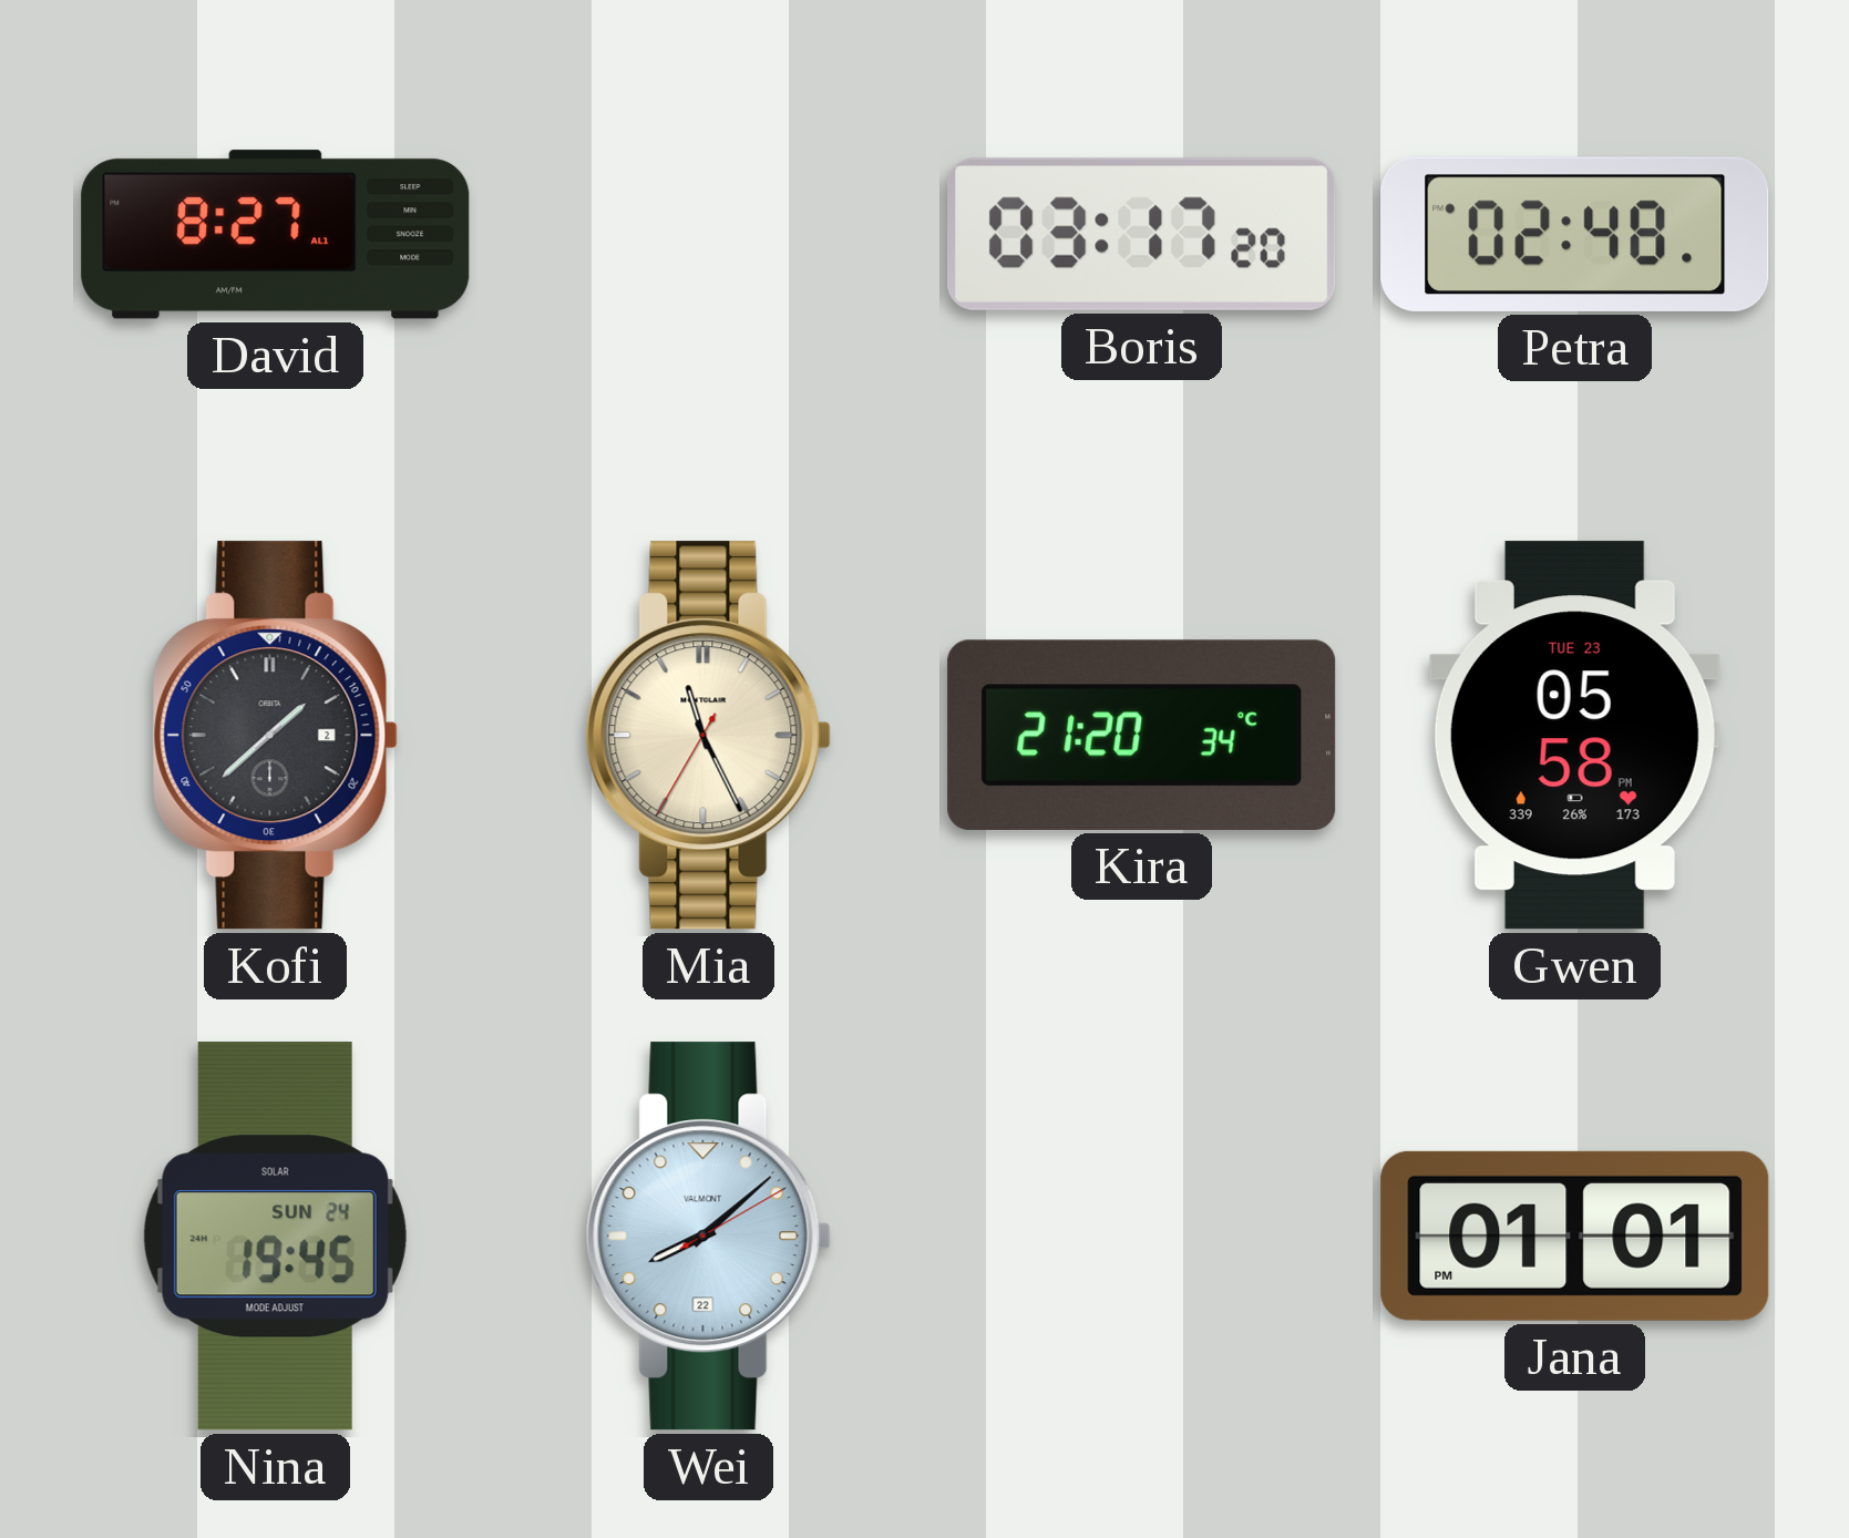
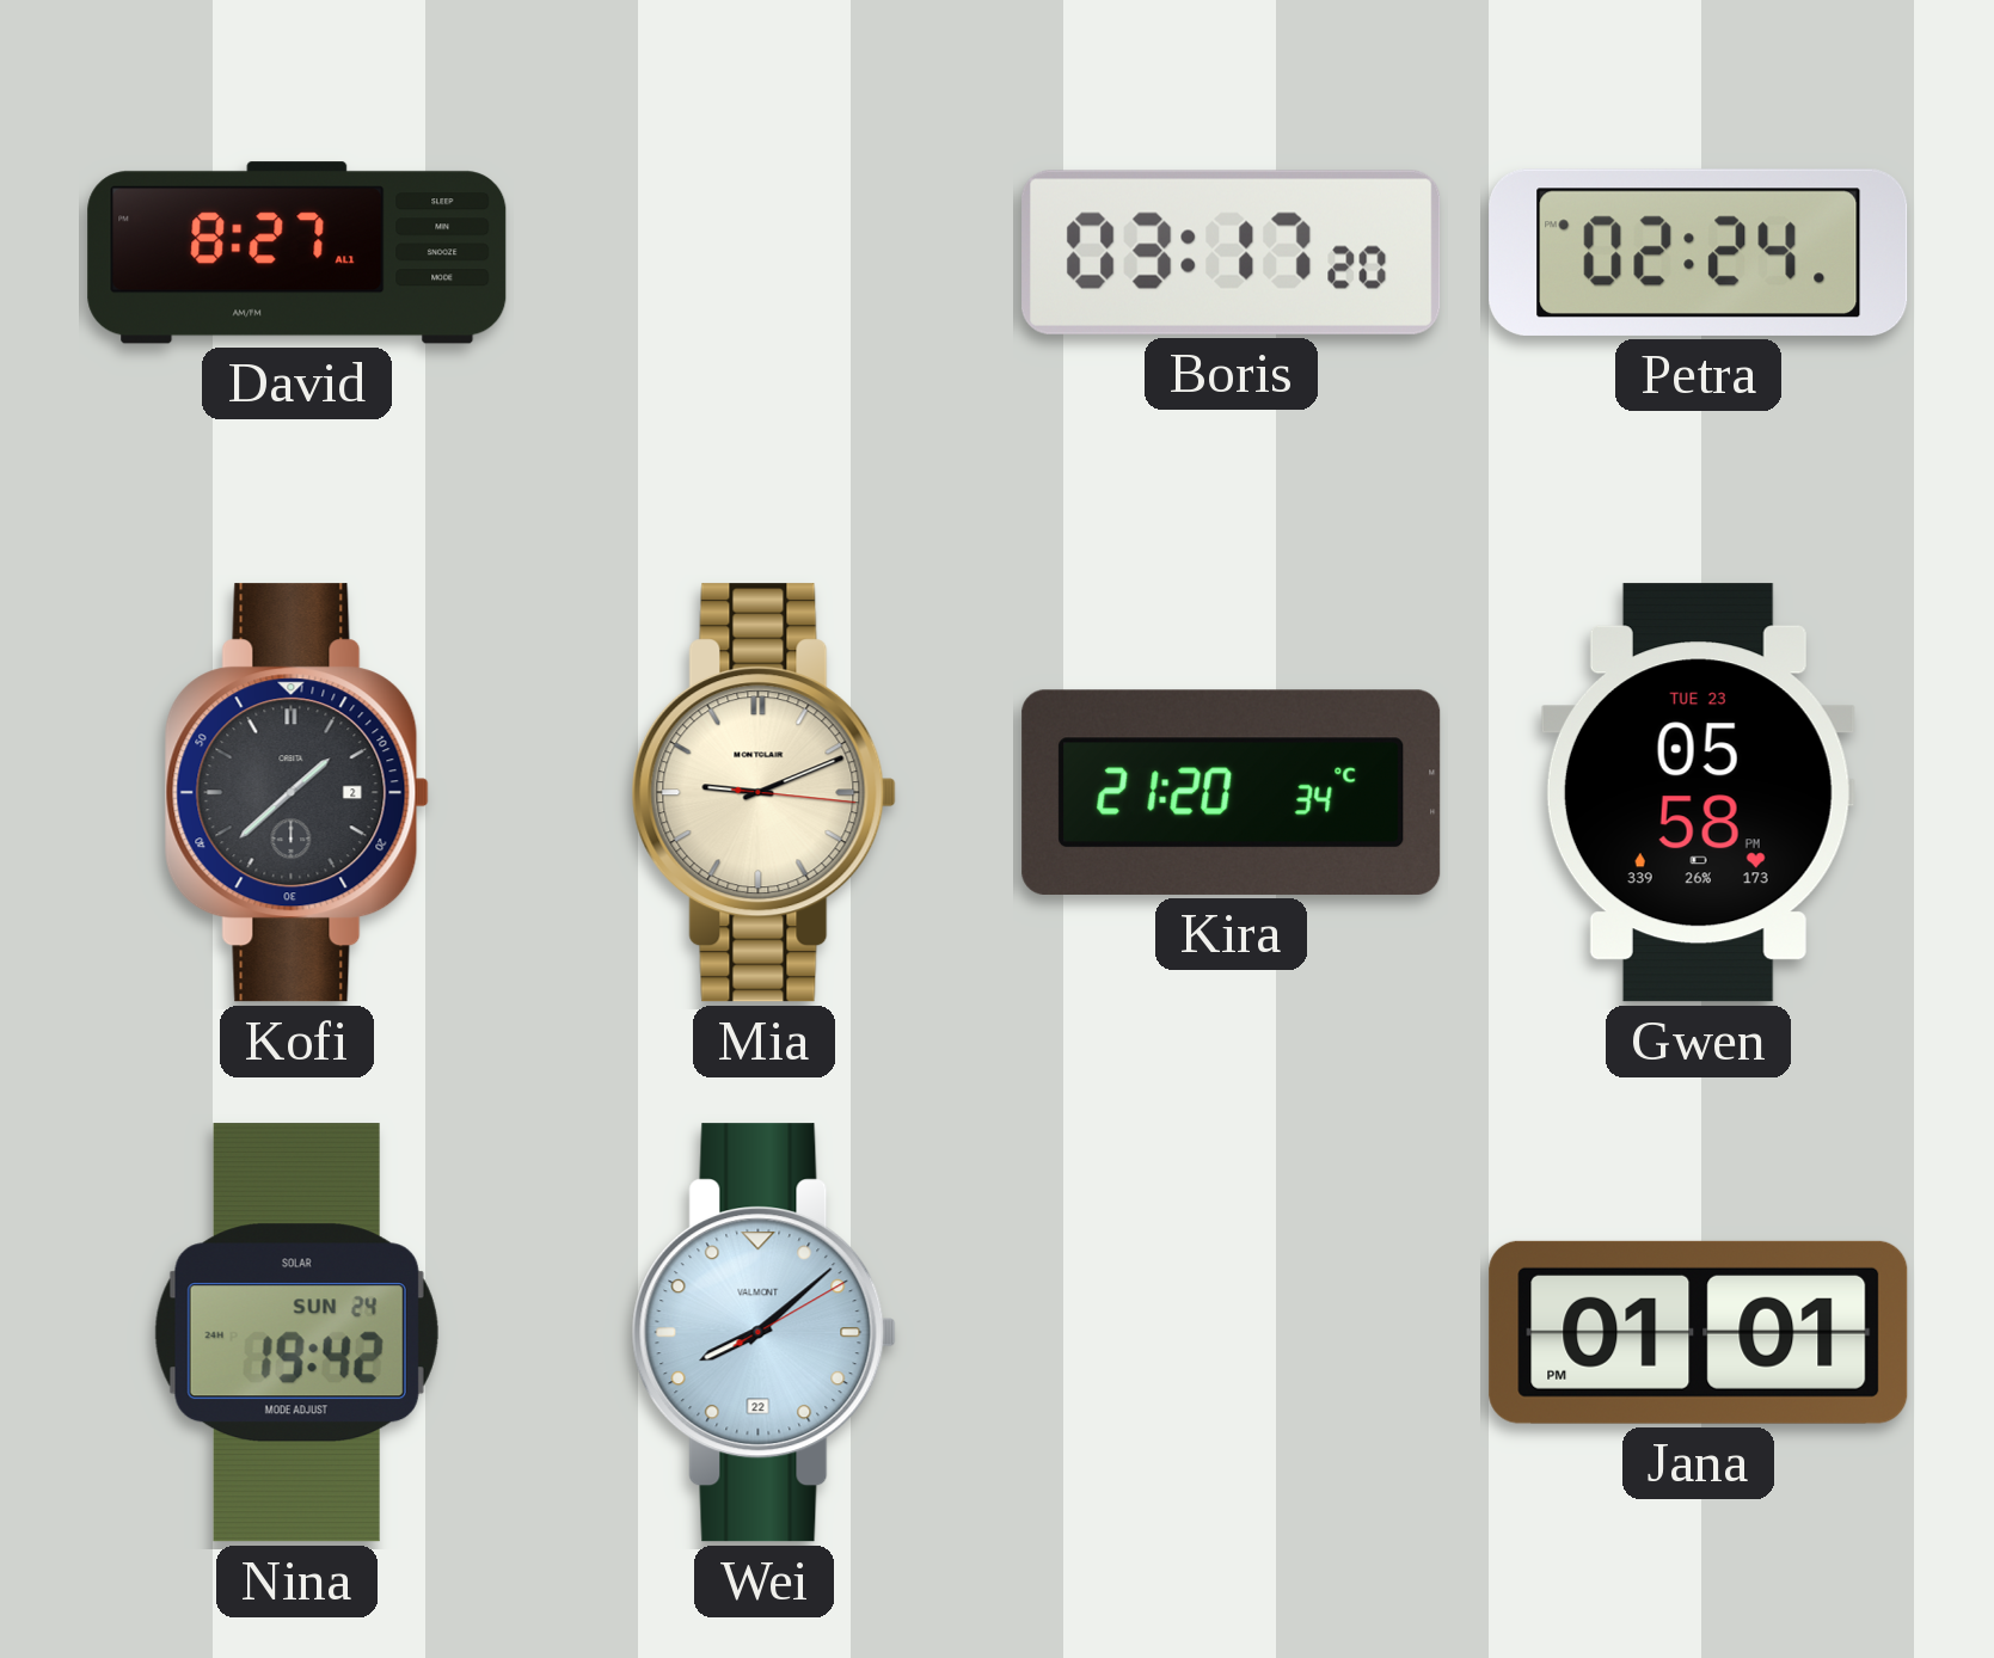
Petra: 02:48 -> 02:24 (1699, 252)
Mia: 11:25 -> 9:11 (763, 793)
Nina: 19:45 -> 19:42 (296, 1333)
